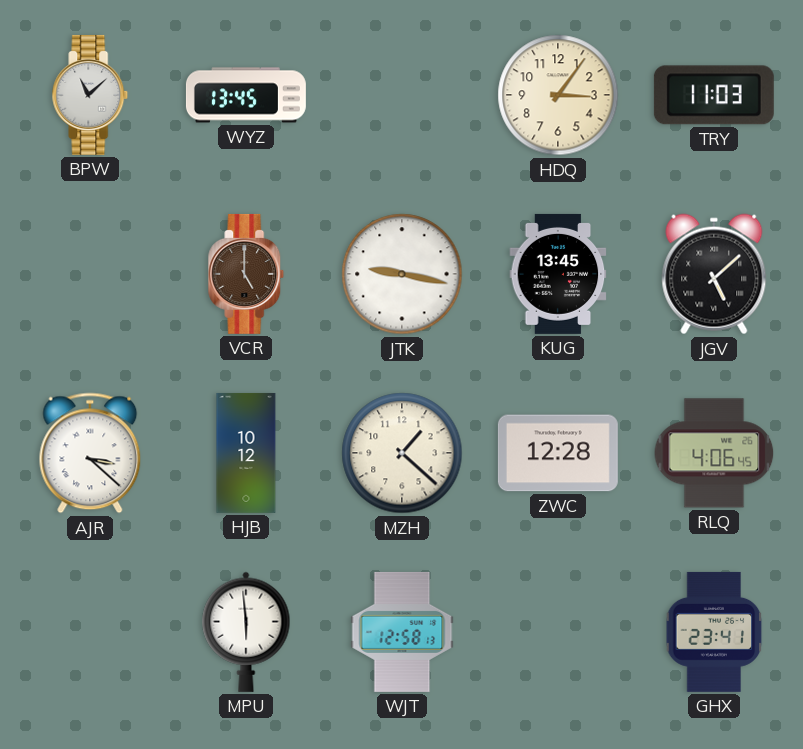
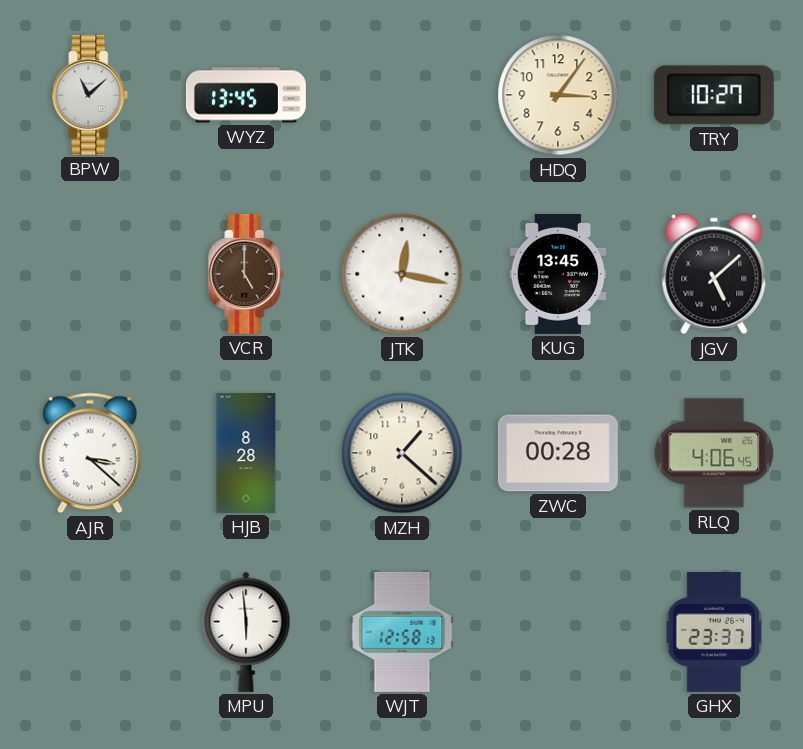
TRY: 11:03 -> 10:27 (714, 95)
JTK: 9:17 -> 12:17 (402, 274)
HJB: 10:12 -> 8:28 (246, 453)
ZWC: 12:28 -> 00:28 (558, 453)
GHX: 23:41 -> 23:37 (714, 632)
